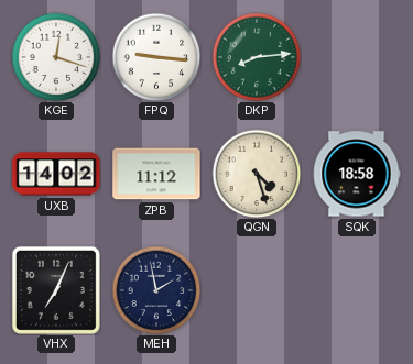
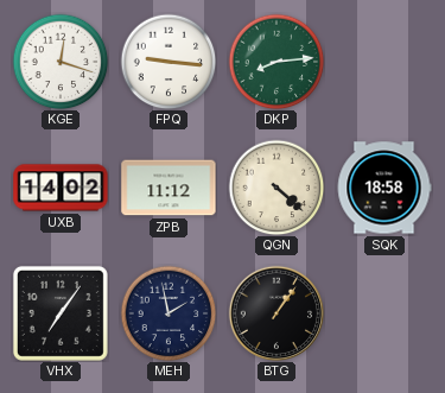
QGN: 4:27 -> 4:22 (276, 188)
VHX: 7:04 -> 7:06 (61, 313)
BTG: none -> 1:06 (275, 312)
